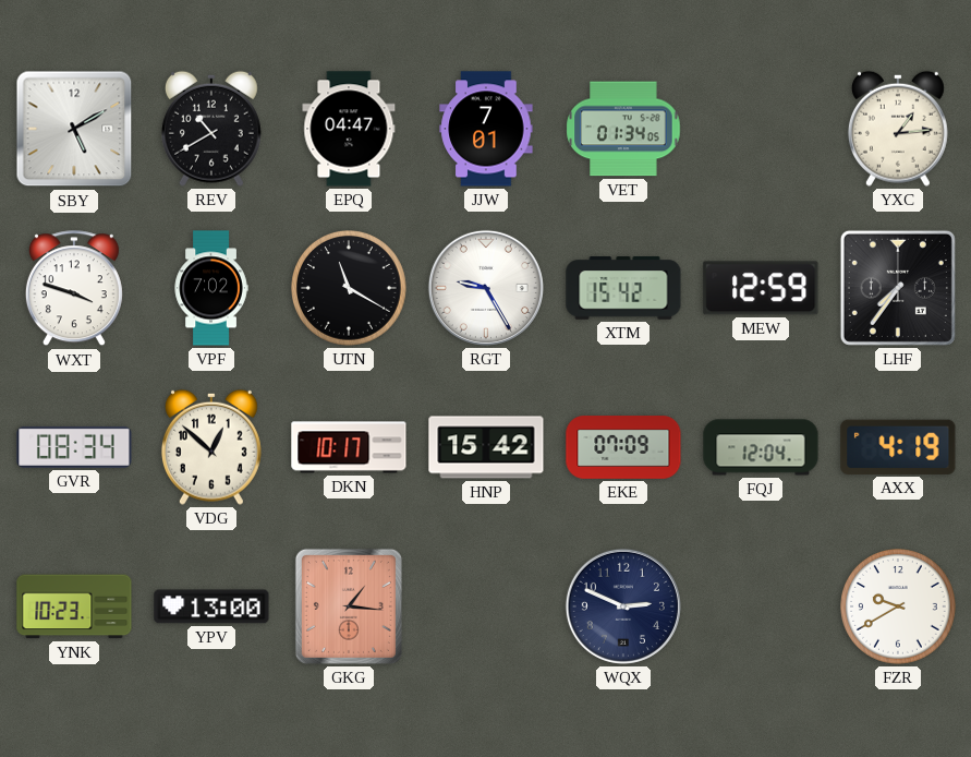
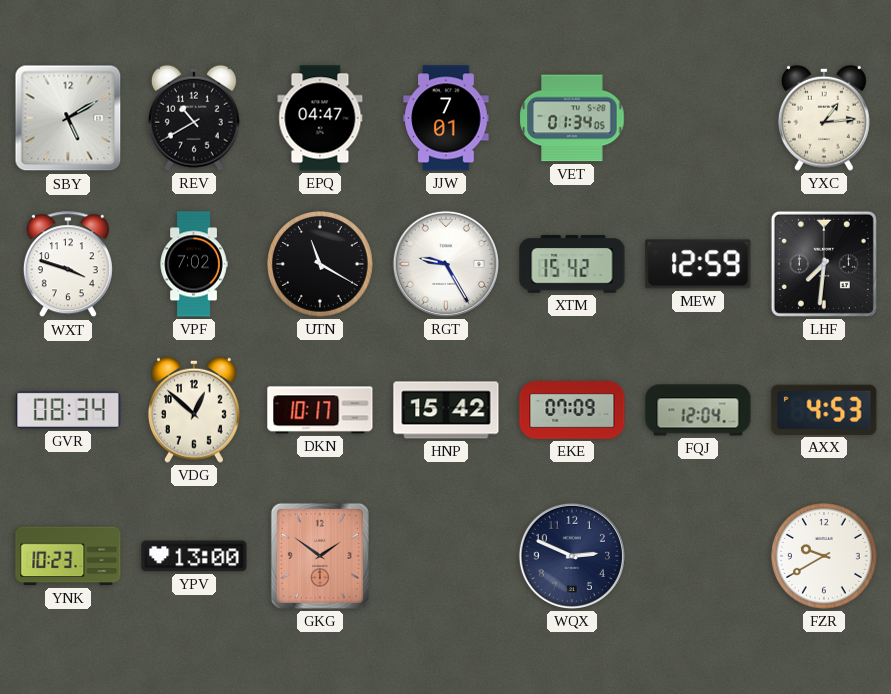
LHF: 7:36 -> 7:31 (824, 264)
AXX: 4:19 -> 4:53 (824, 410)
GKG: 1:16 -> 1:51 (320, 556)
